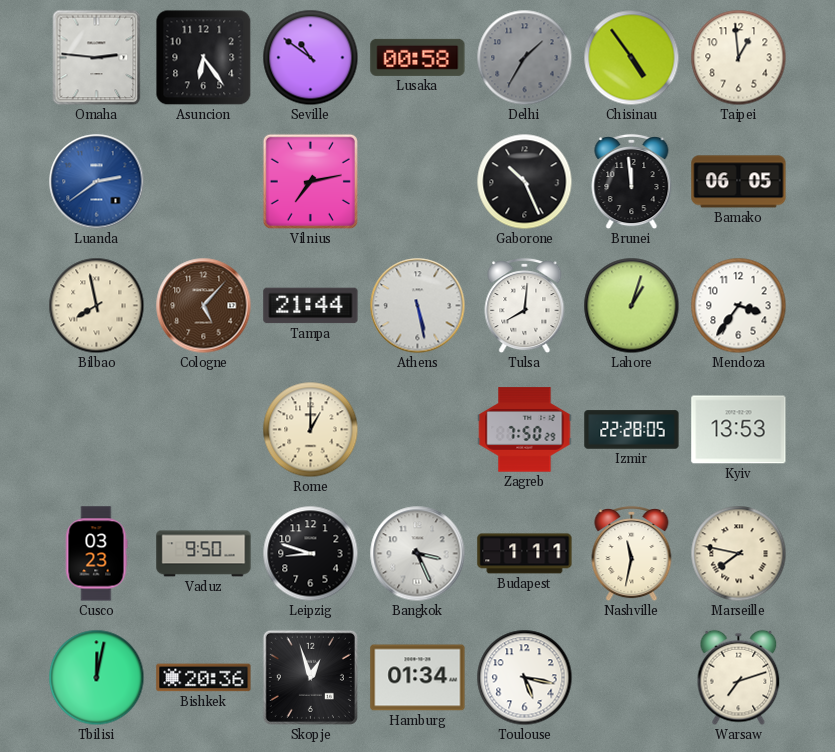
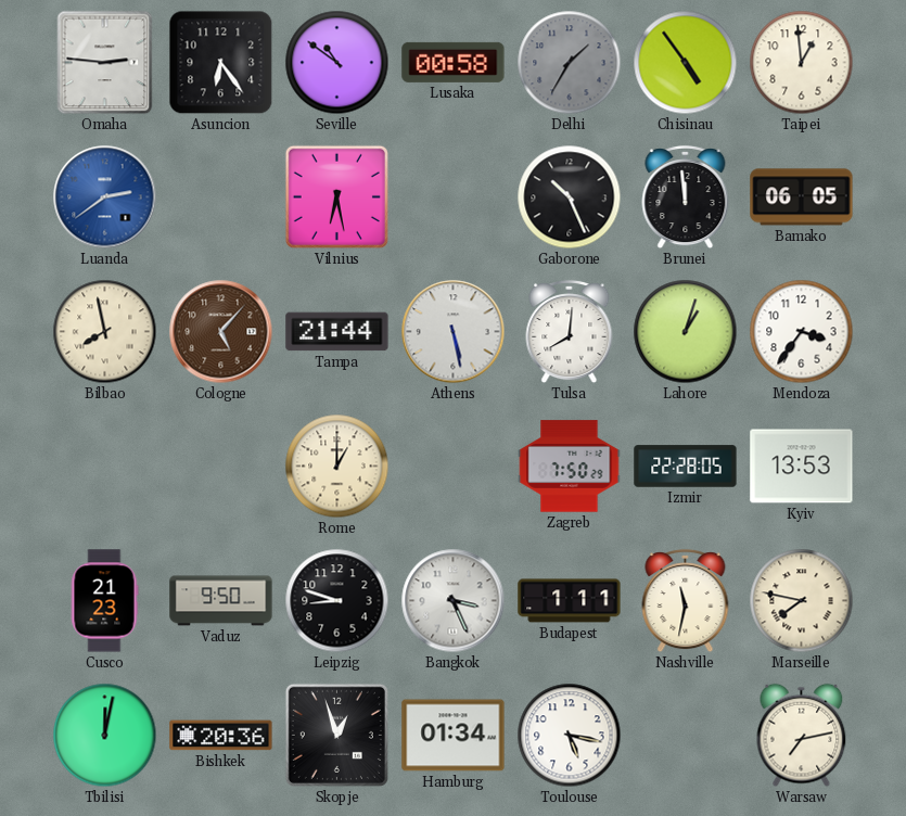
Vilnius: 7:13 -> 6:28 (336, 196)
Cusco: 03:23 -> 21:23 (104, 601)
Warsaw: 7:12 -> 7:13 (802, 736)
